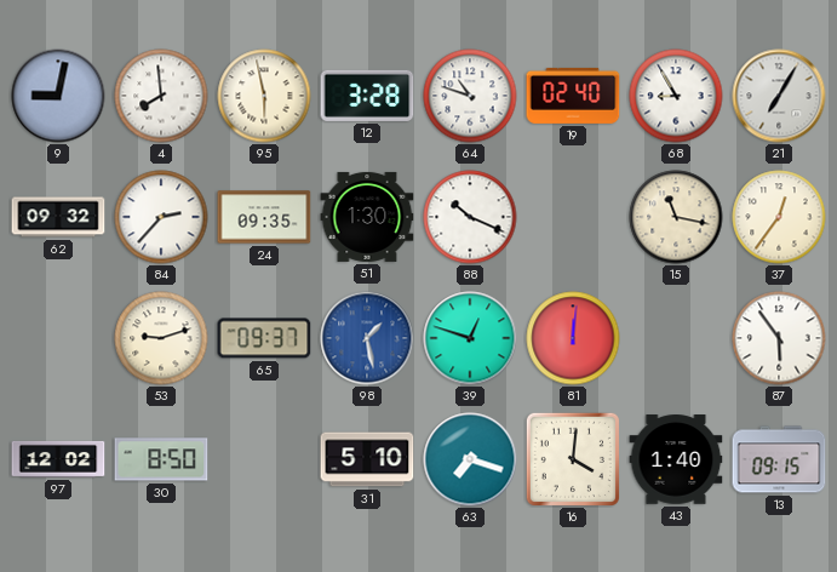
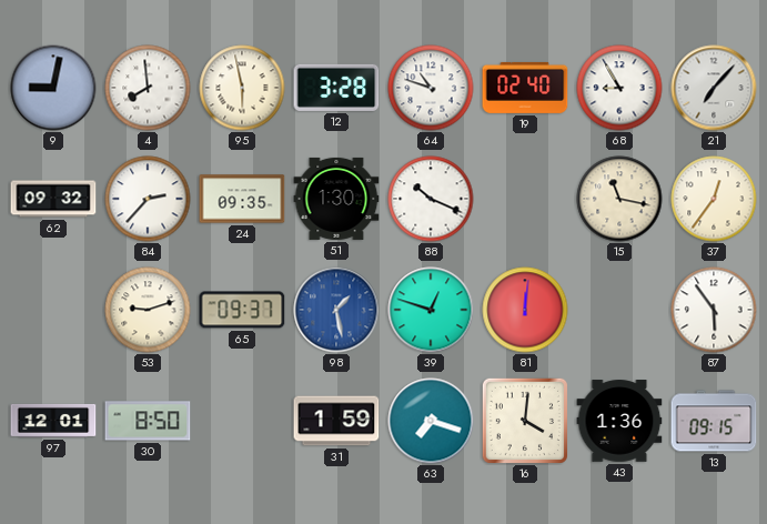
21: 7:05 -> 7:07 (714, 88)
97: 12:02 -> 12:01 (53, 421)
31: 5:10 -> 1:59 (336, 421)
43: 1:40 -> 1:36 (619, 421)
